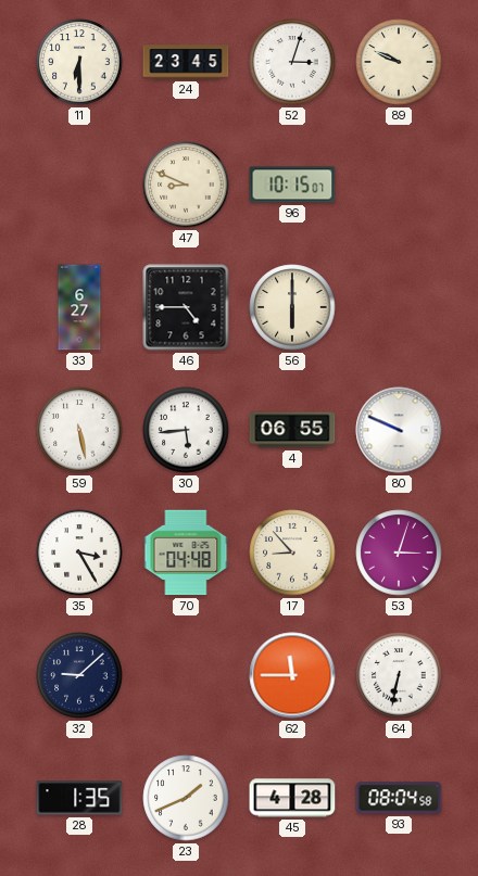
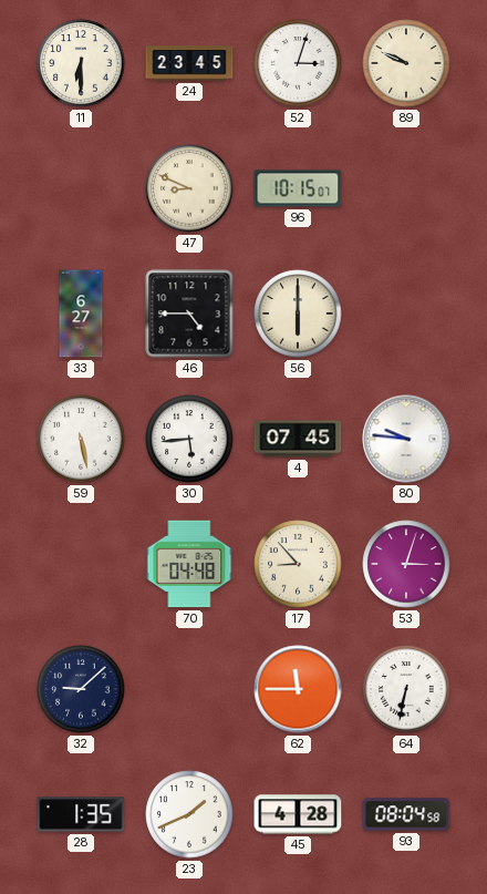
4: 06:55 -> 07:45 (298, 439)
80: 9:49 -> 9:46 (406, 439)
35: 3:25 -> none (79, 553)
